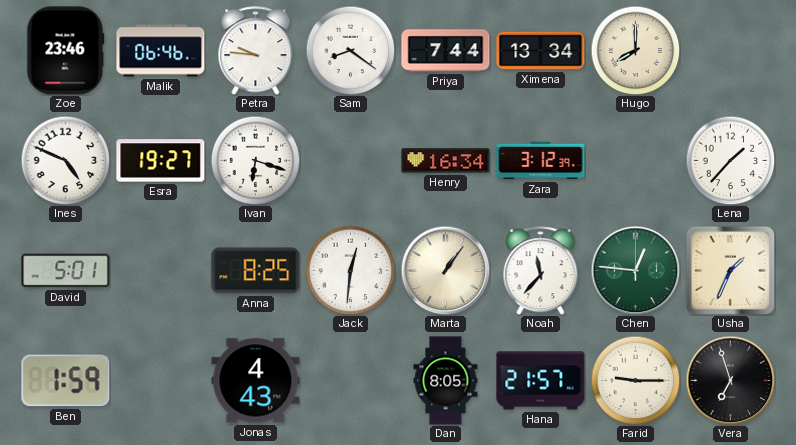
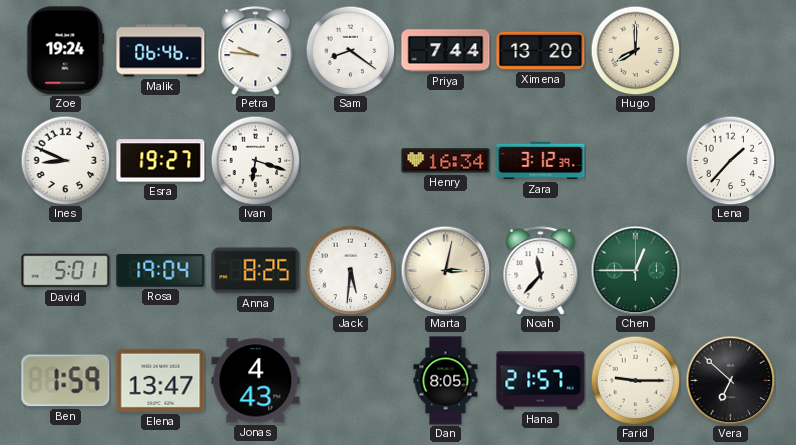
Zoe: 23:46 -> 19:24 (66, 51)
Ximena: 13:34 -> 13:20 (541, 51)
Ines: 4:49 -> 8:49 (65, 160)
Rosa: none -> 19:04 (161, 270)
Jack: 12:31 -> 5:31 (350, 270)
Marta: 1:06 -> 3:02 (445, 270)
Chen: 12:46 -> 12:45 (635, 270)
Usha: 1:34 -> none (730, 270)
Elena: none -> 13:47 (161, 380)
Vera: 6:57 -> 6:52 (730, 380)
